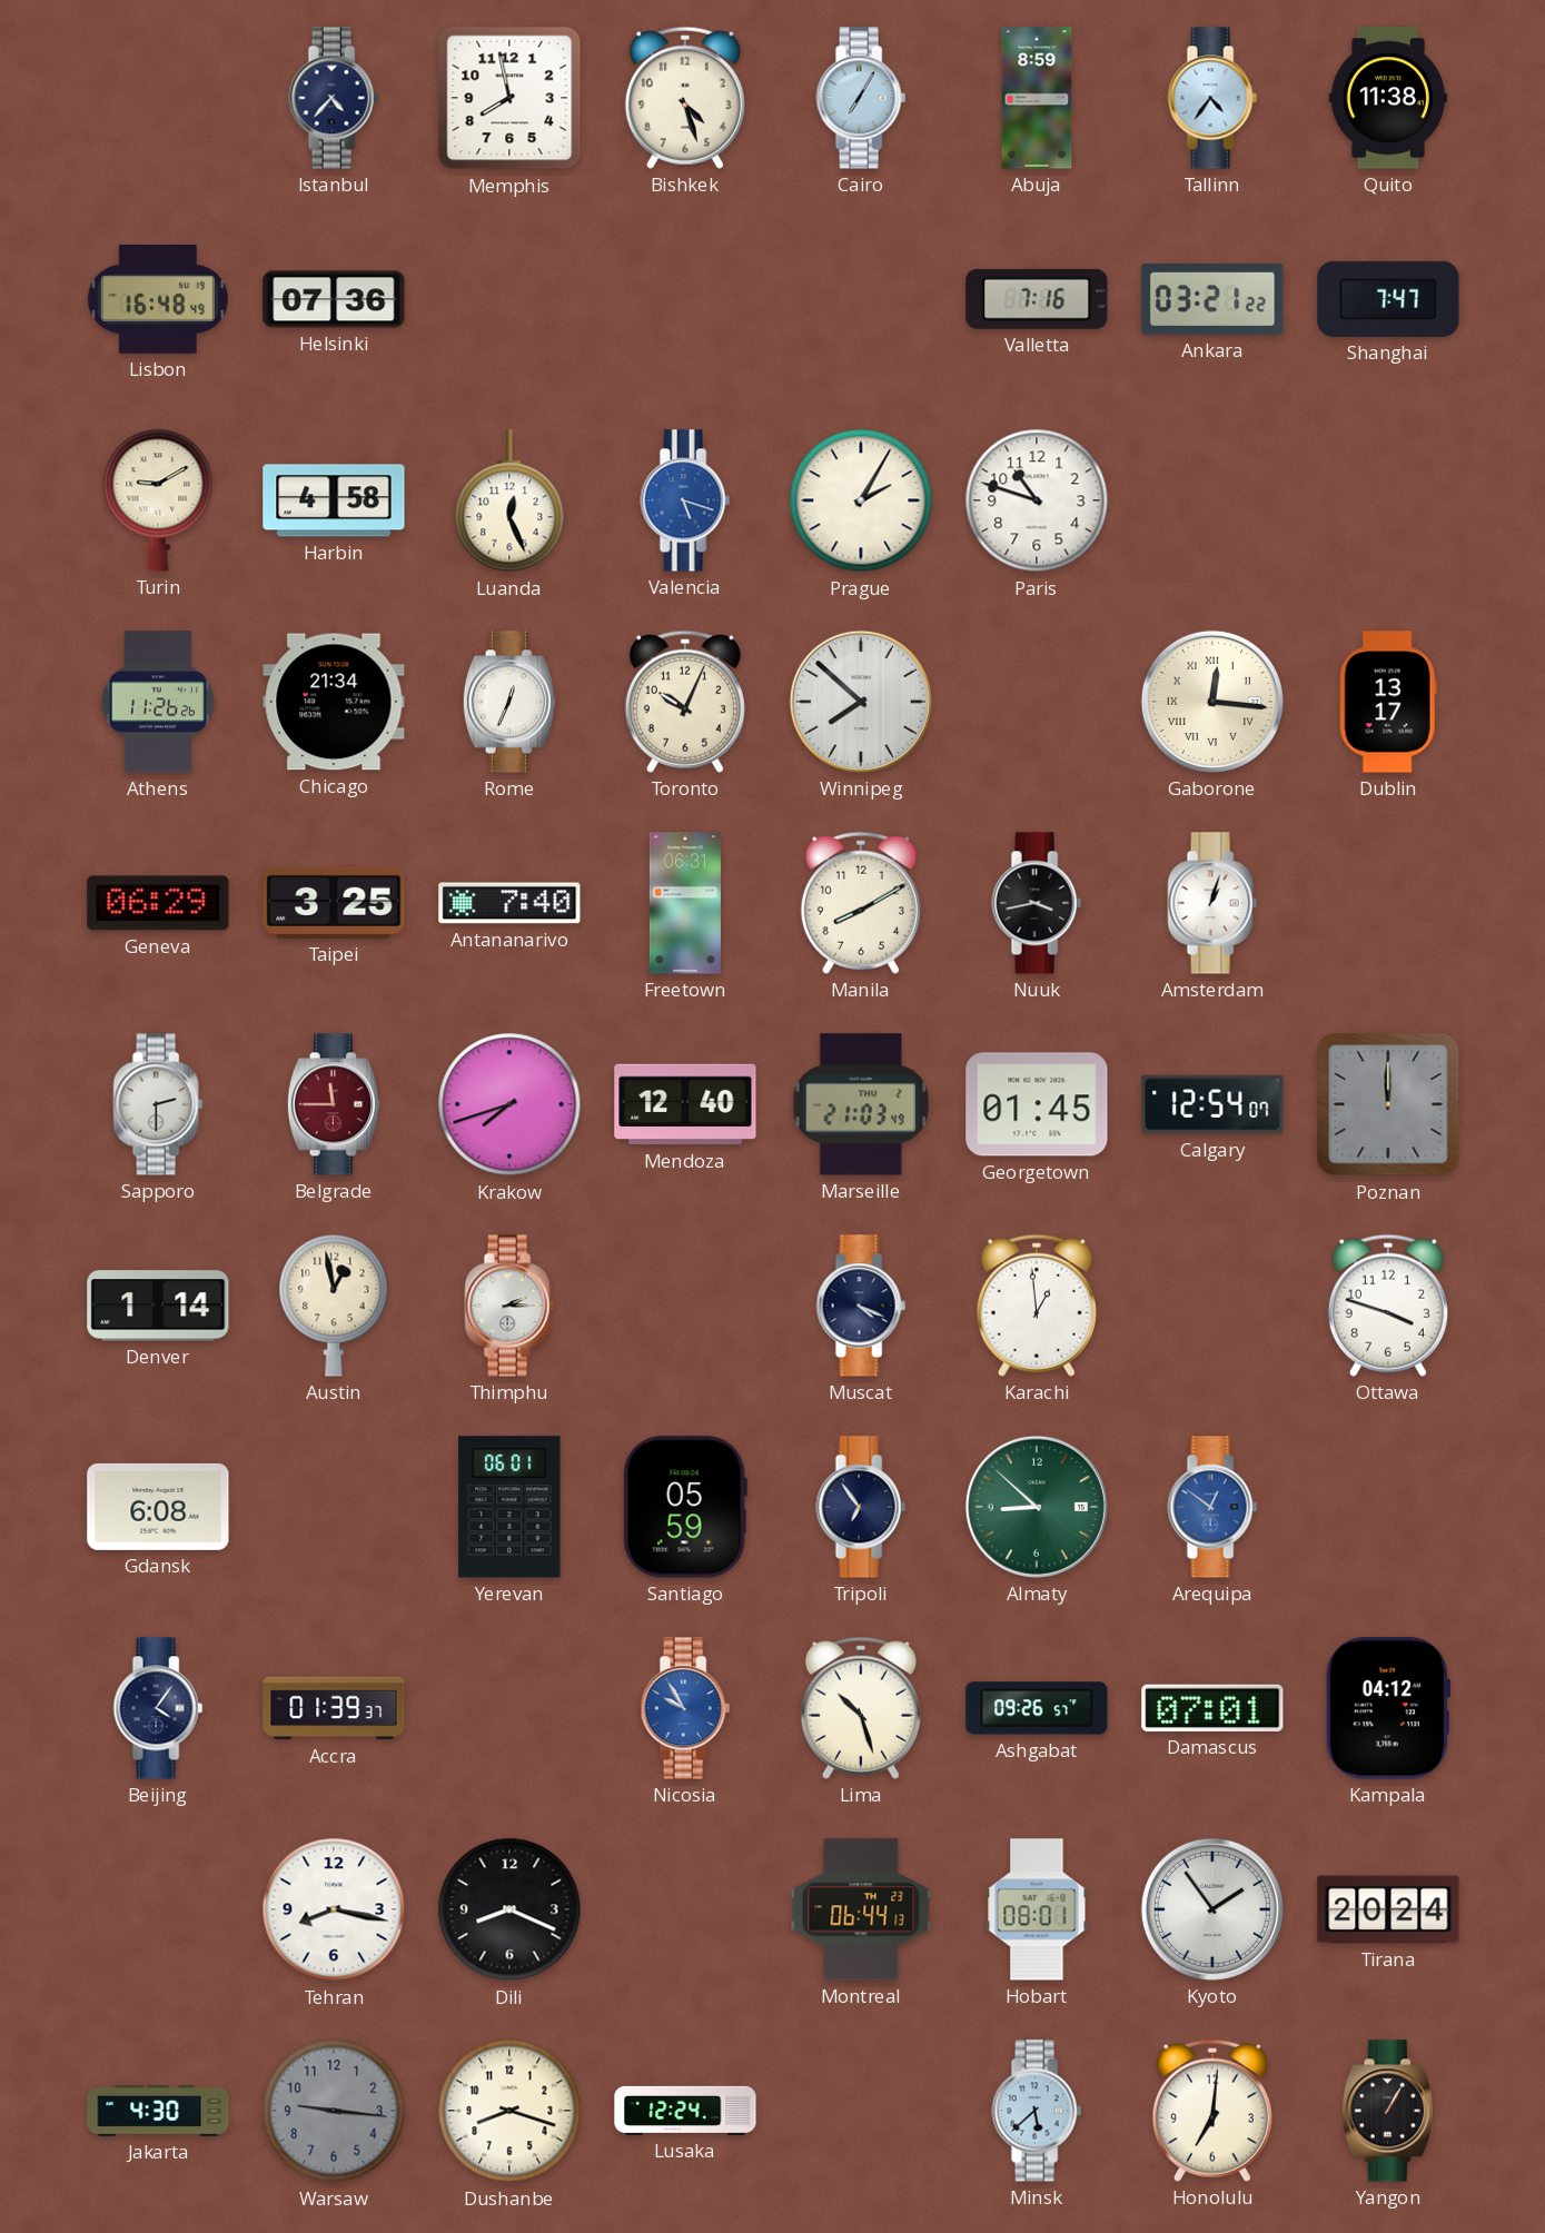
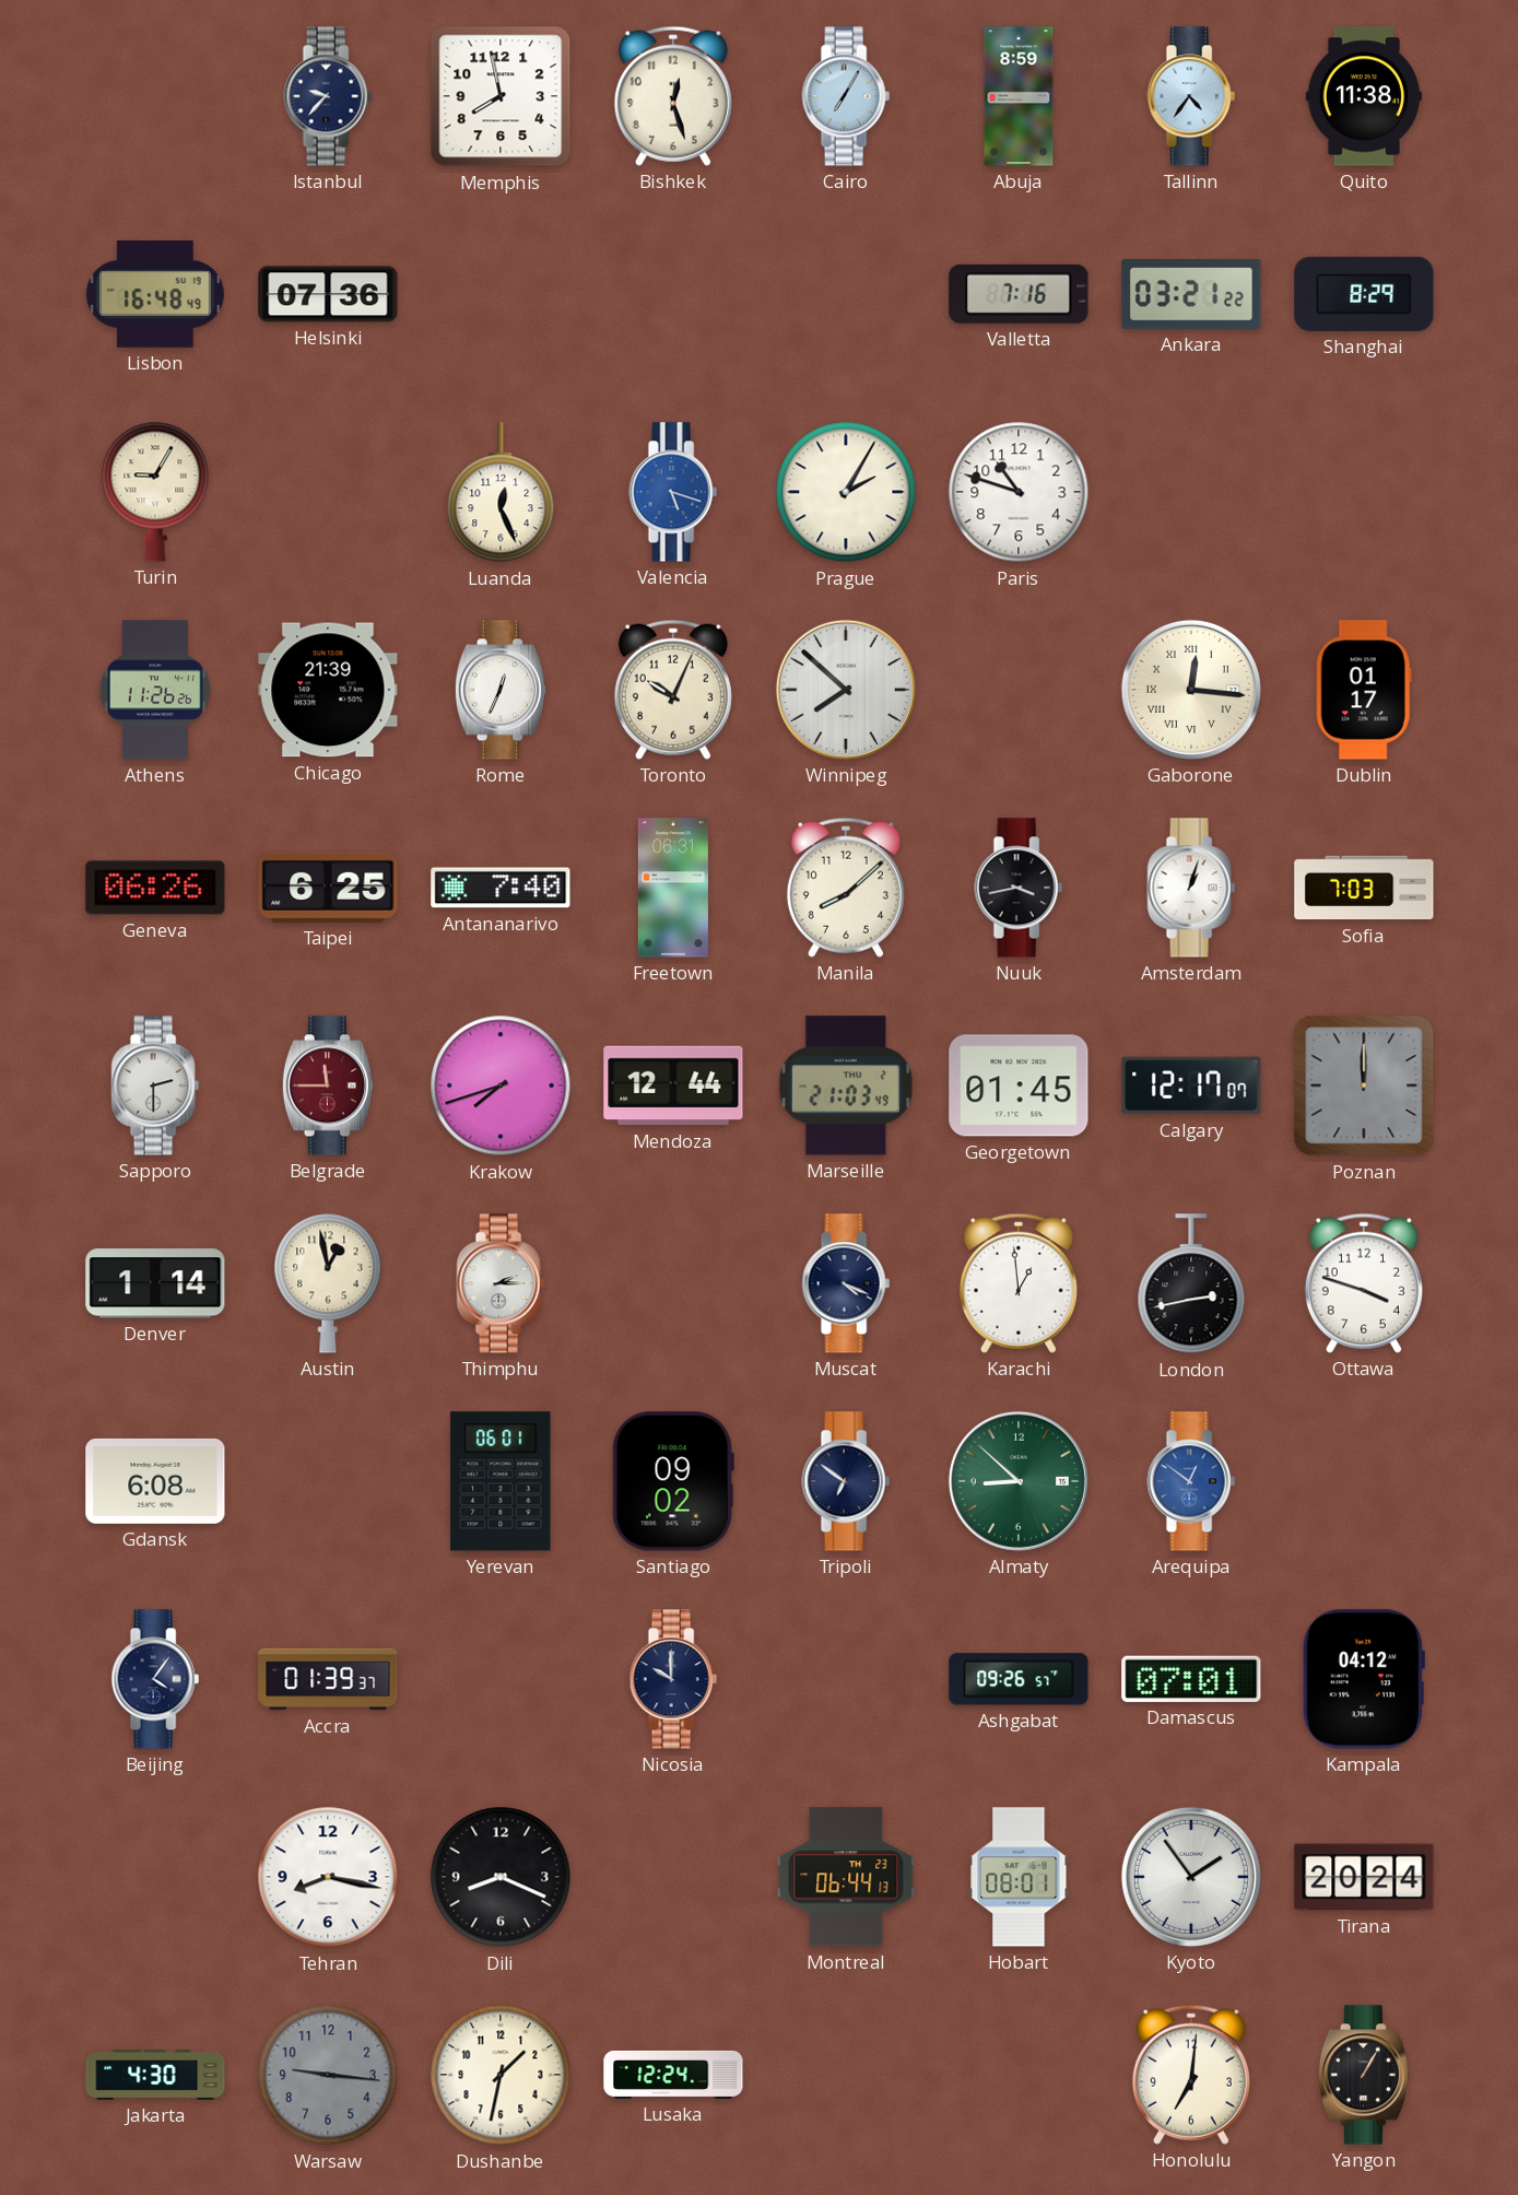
Istanbul: 4:37 -> 9:37 (328, 96)
Bishkek: 4:27 -> 12:27 (673, 96)
Shanghai: 7:47 -> 8:29 (1364, 294)
Turin: 9:10 -> 9:05 (155, 492)
Harbin: 4:58 -> none (334, 500)
Chicago: 21:34 -> 21:39 (328, 690)
Dublin: 13:17 -> 01:17 (1364, 690)
Geneva: 06:29 -> 06:26 (155, 888)
Taipei: 3:25 -> 6:25 (328, 888)
Manila: 8:10 -> 8:08 (846, 888)
Sofia: none -> 7:03 (1364, 888)
Mendoza: 12:40 -> 12:44 (673, 1085)
Calgary: 12:54 -> 12:17 (1191, 1085)
London: none -> 2:43 (1191, 1284)
Santiago: 05:59 -> 09:02 (673, 1481)
Tripoli: 6:54 -> 6:51 (846, 1481)
Nicosia: 9:55 -> 10:00 (673, 1679)
Nicosia dial: blue -> navy (673, 1679)
Lima: 10:27 -> none (861, 1708)
Dushanbe: 8:18 -> 1:32 (501, 2075)
Minsk: 5:38 -> none (1037, 2111)
